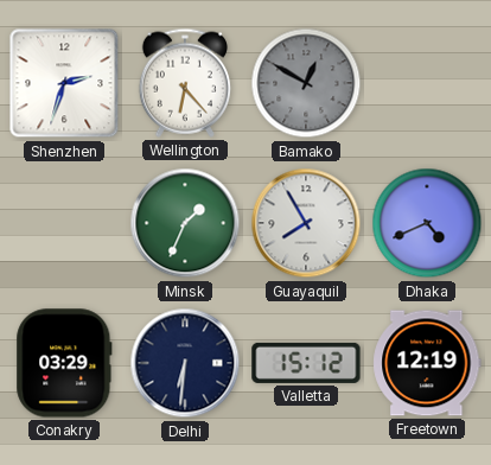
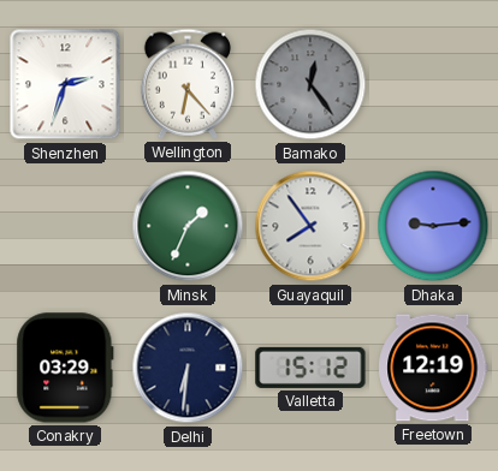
Bamako: 12:50 -> 12:24 (310, 84)
Guayaquil: 7:55 -> 7:54 (310, 226)
Dhaka: 4:41 -> 9:14 (433, 226)
